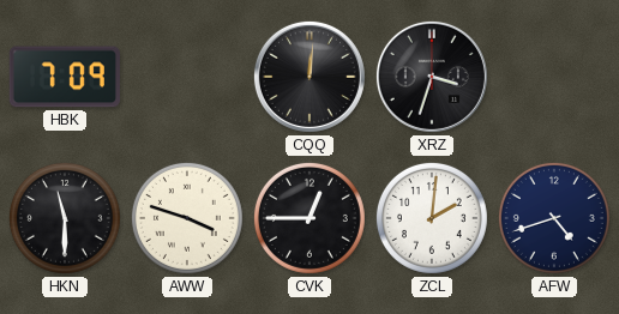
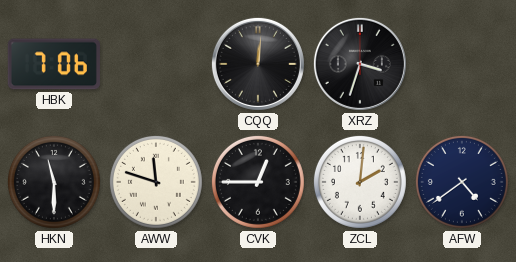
HBK: 7:09 -> 7:06 (54, 64)
AWW: 3:48 -> 11:48 (156, 182)
AFW: 4:42 -> 4:39 (462, 182)
